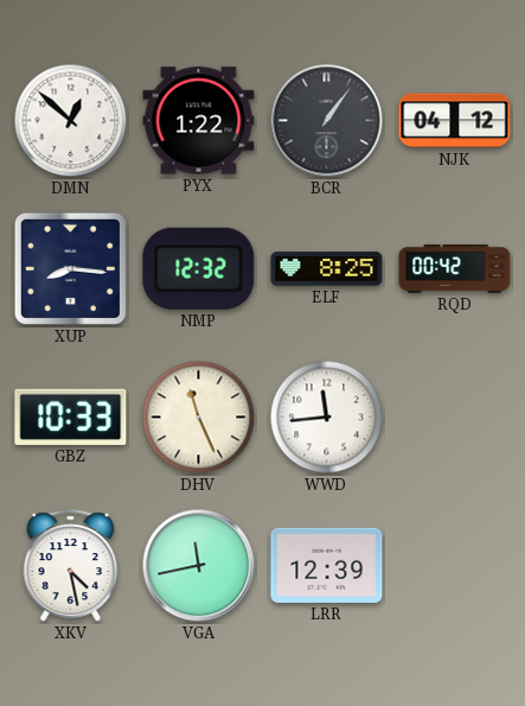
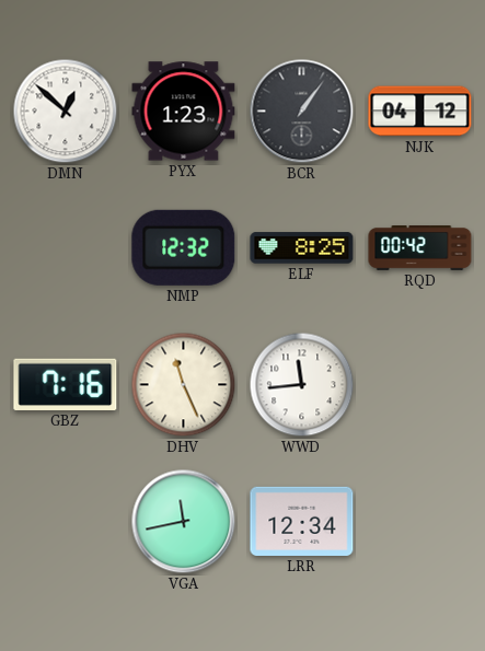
PYX: 1:22 -> 1:23 (184, 112)
XUP: 8:16 -> none (70, 268)
GBZ: 10:33 -> 7:16 (66, 384)
XKV: 4:28 -> none (71, 566)
LRR: 12:39 -> 12:34 (302, 521)
